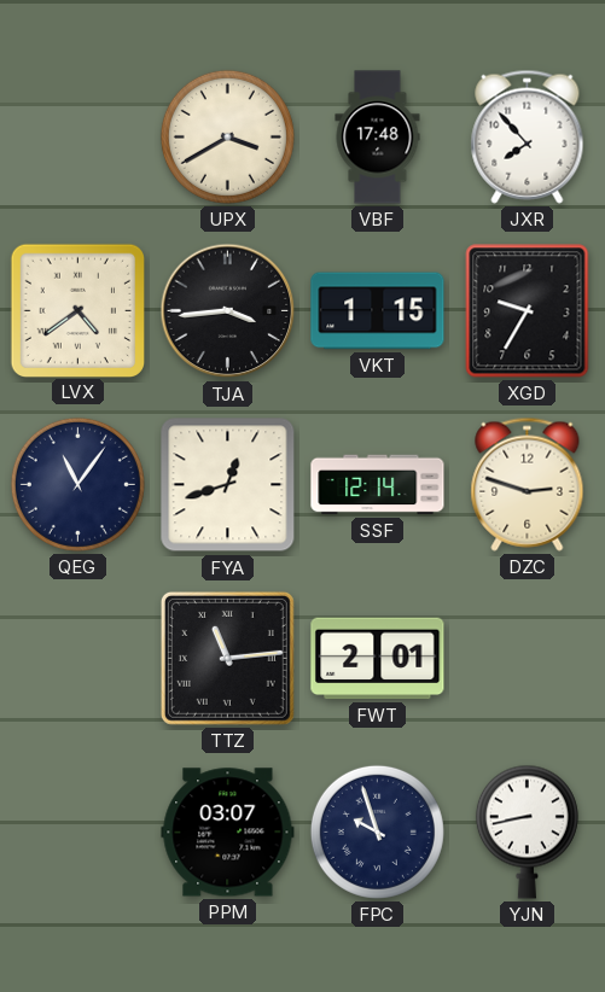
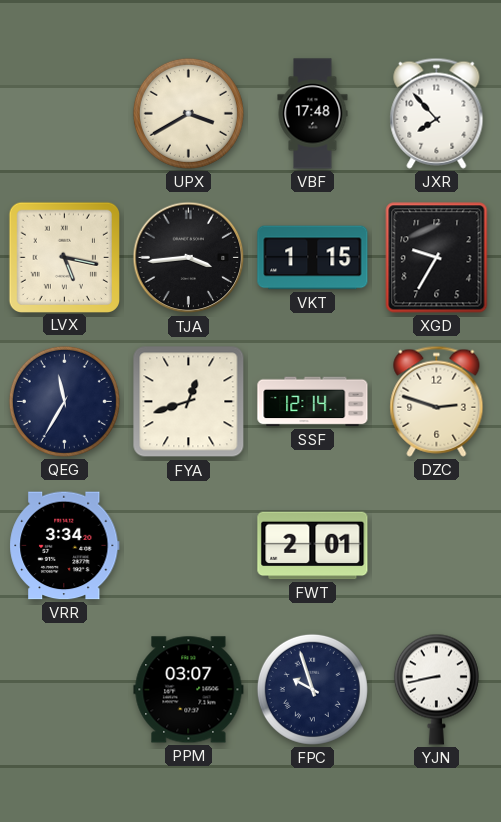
LVX: 4:39 -> 5:17 (64, 257)
QEG: 11:06 -> 11:35 (64, 401)
VRR: none -> 3:34 (65, 546)
TTZ: 11:14 -> none (227, 658)
